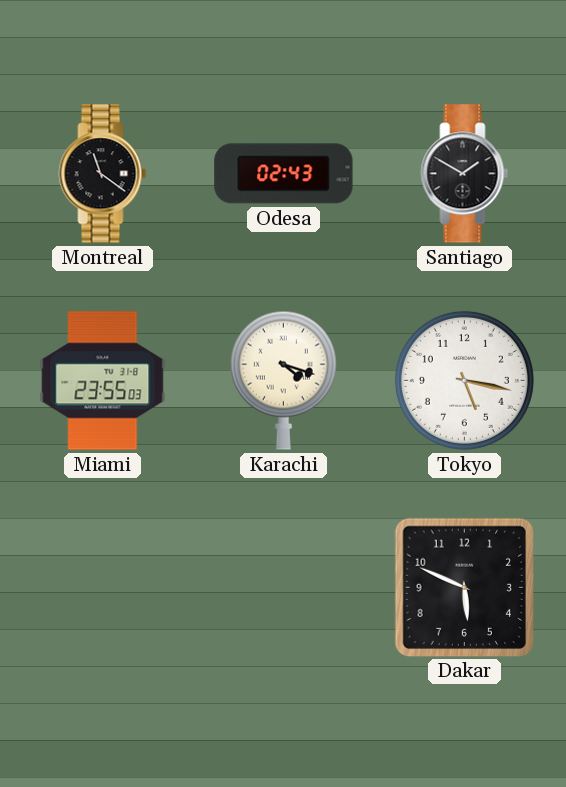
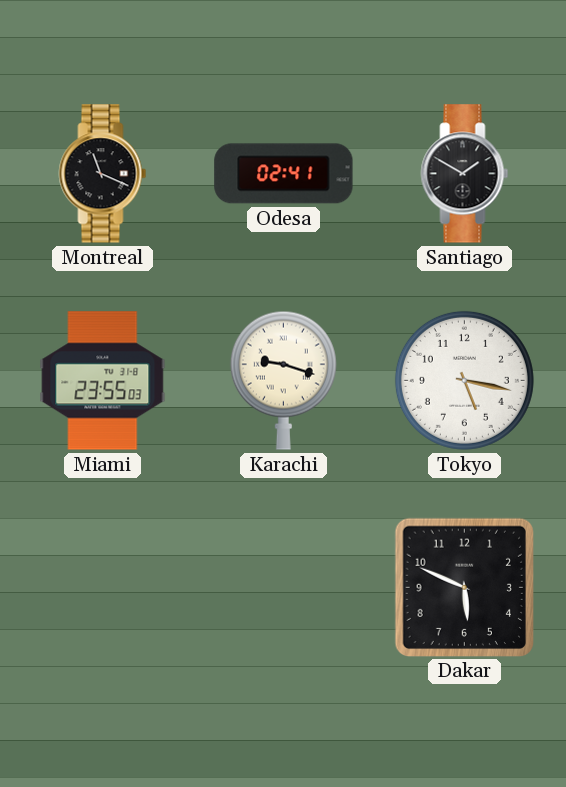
Montreal: 11:21 -> 11:19 (103, 174)
Odesa: 02:43 -> 02:41 (284, 174)
Karachi: 4:18 -> 9:18 (283, 380)
